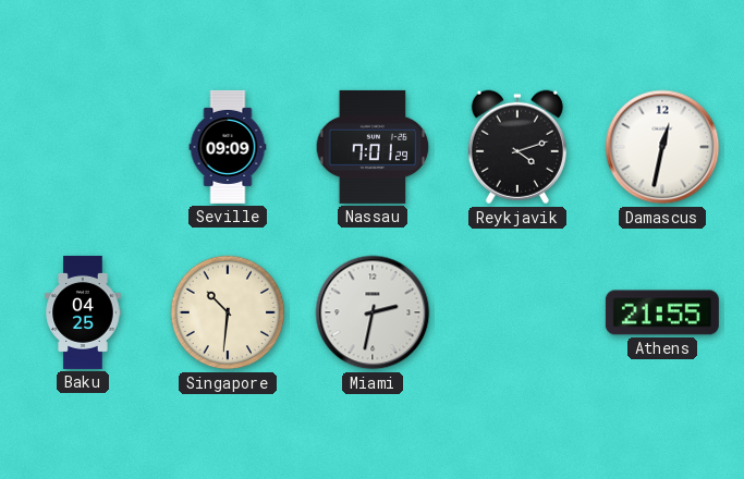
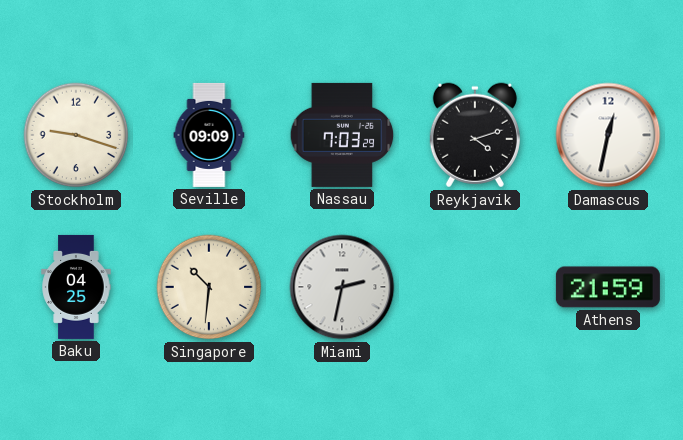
Stockholm: none -> 9:18 (76, 135)
Nassau: 7:01 -> 7:03 (342, 135)
Athens: 21:55 -> 21:59 (608, 287)
